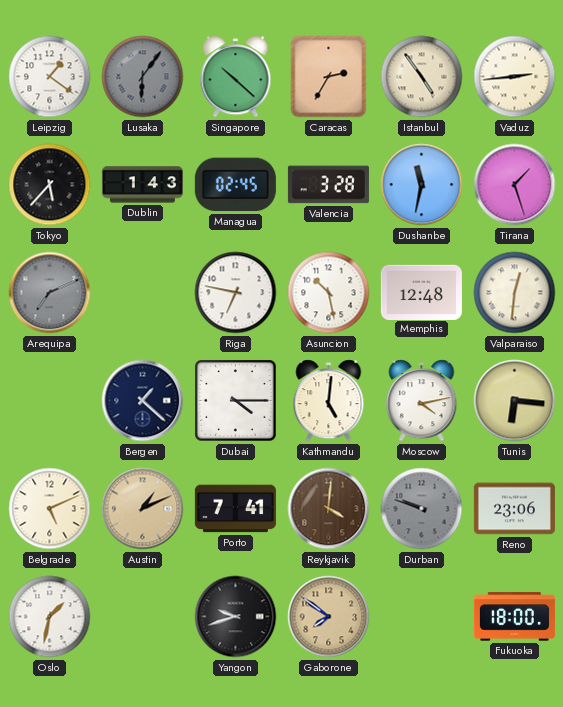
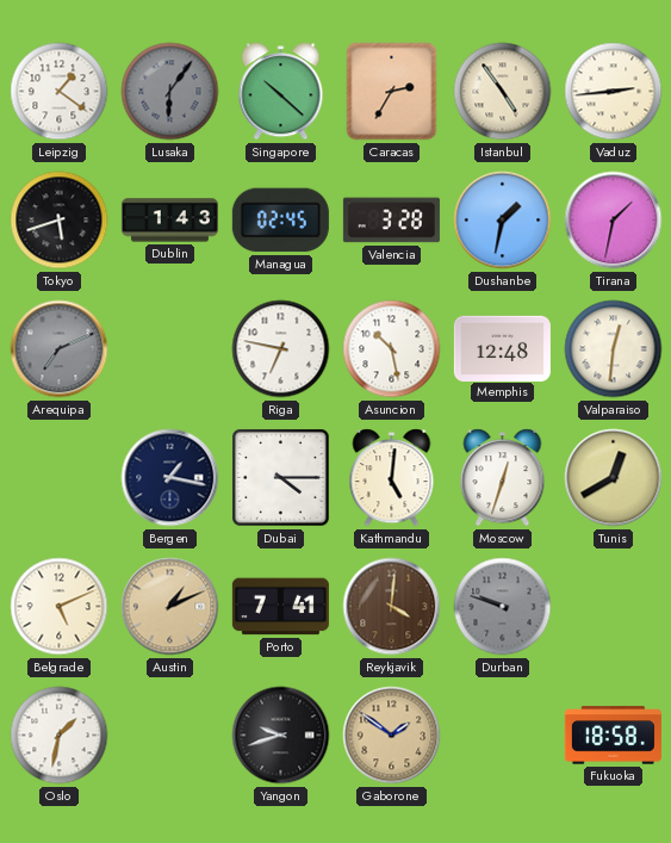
Tokyo: 5:37 -> 5:42 (60, 221)
Dushanbe: 11:32 -> 1:32 (503, 221)
Tirana: 1:27 -> 1:32 (614, 221)
Bergen: 1:22 -> 1:17 (170, 478)
Moscow: 4:13 -> 12:33 (503, 478)
Tunis: 6:16 -> 12:40 (614, 478)
Reno: 23:06 -> none (514, 509)
Gaborone: 7:51 -> 1:51 (392, 736)
Fukuoka: 18:00 -> 18:58 (613, 736)
